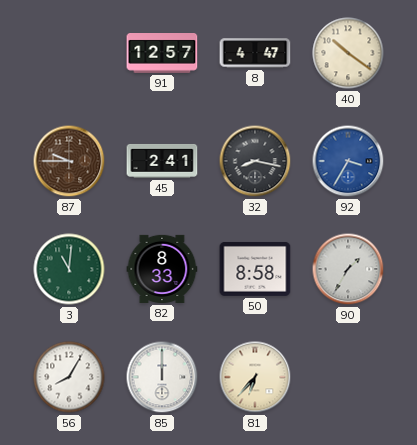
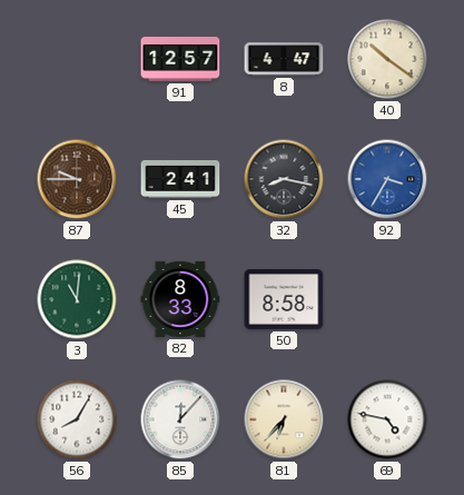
90: 1:35 -> none (348, 269)
85: 12:00 -> 12:07 (180, 419)
69: none -> 4:47 (387, 419)
